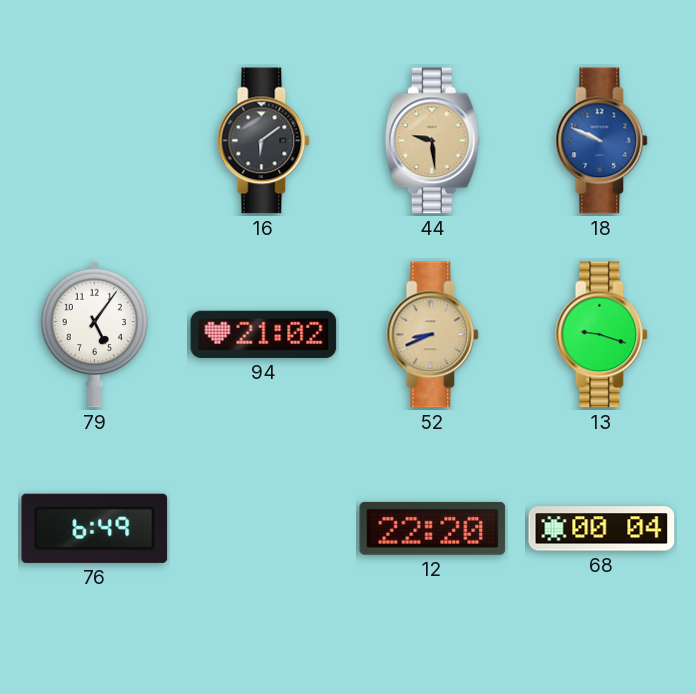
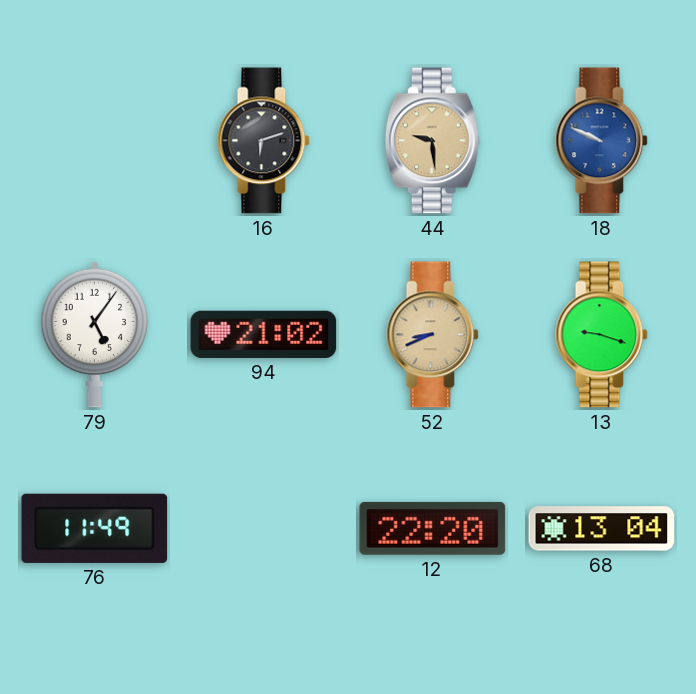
16: 6:09 -> 6:12 (264, 141)
76: 6:49 -> 11:49 (95, 528)
68: 00:04 -> 13:04 (602, 529)
